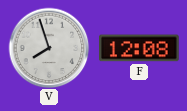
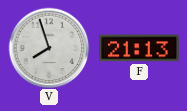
F: 12:08 -> 21:13 (139, 48)
